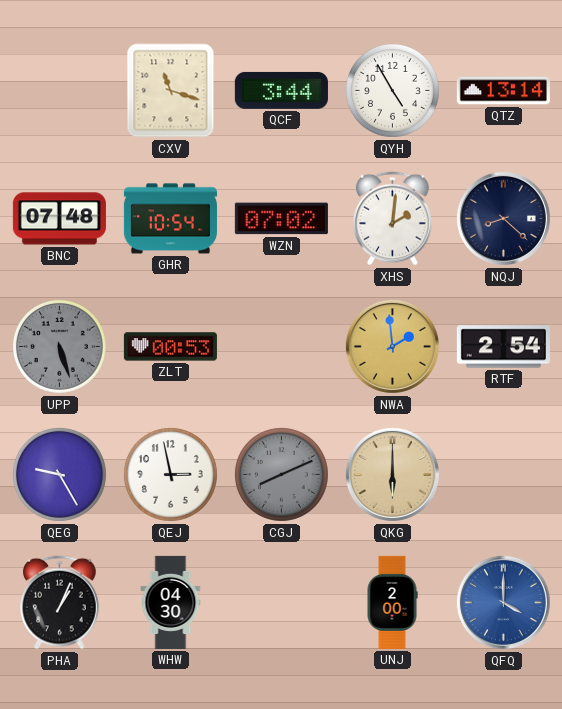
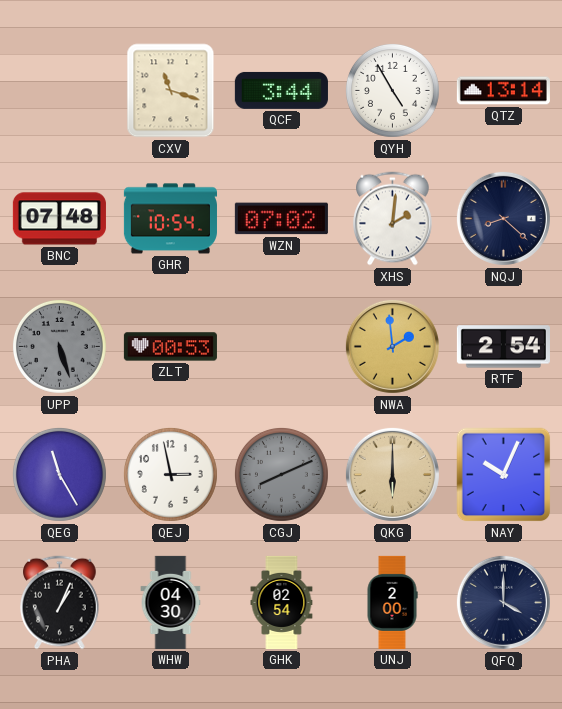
QEG: 9:25 -> 11:25 (59, 474)
NAY: none -> 10:04 (504, 475)
GHK: none -> 02:54 (282, 602)
QFQ dial: blue -> navy (503, 602)
